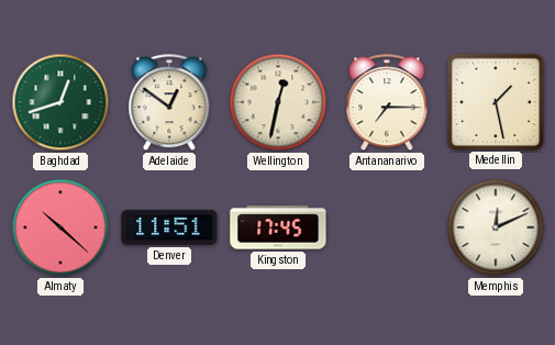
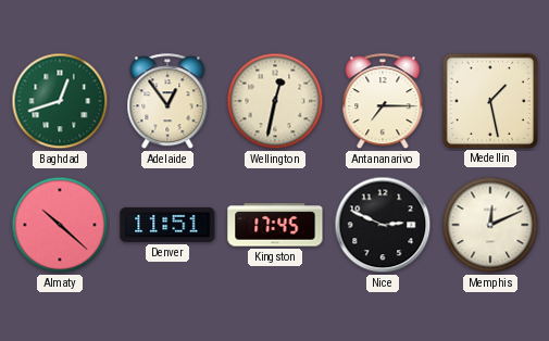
Adelaide: 12:51 -> 12:54 (167, 102)
Nice: none -> 2:49 (383, 225)
